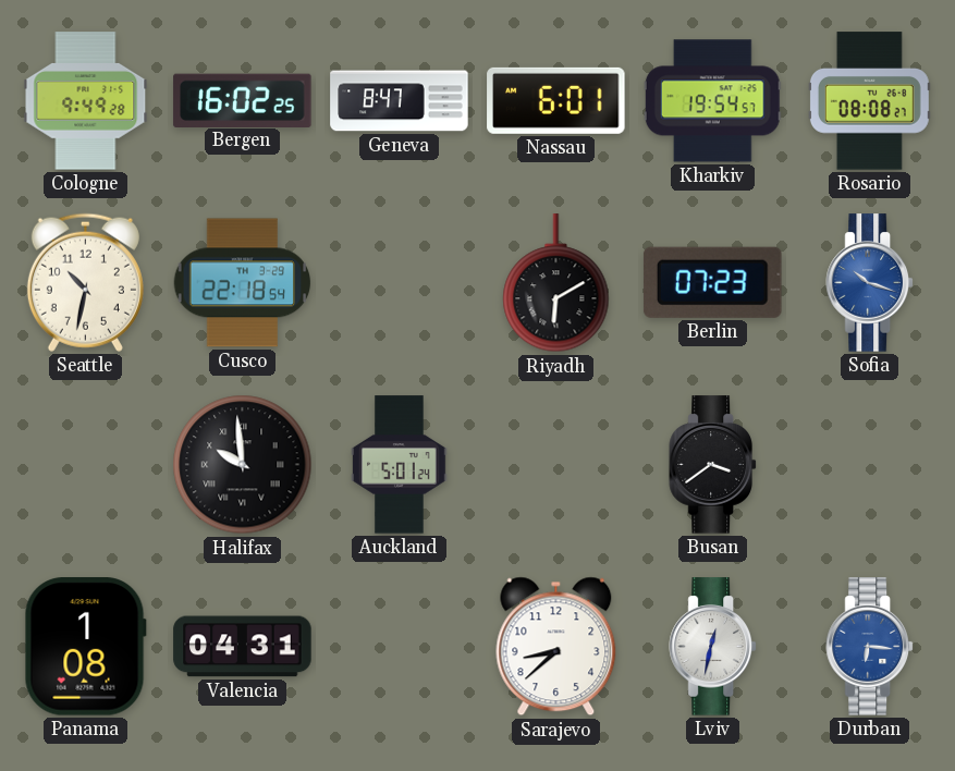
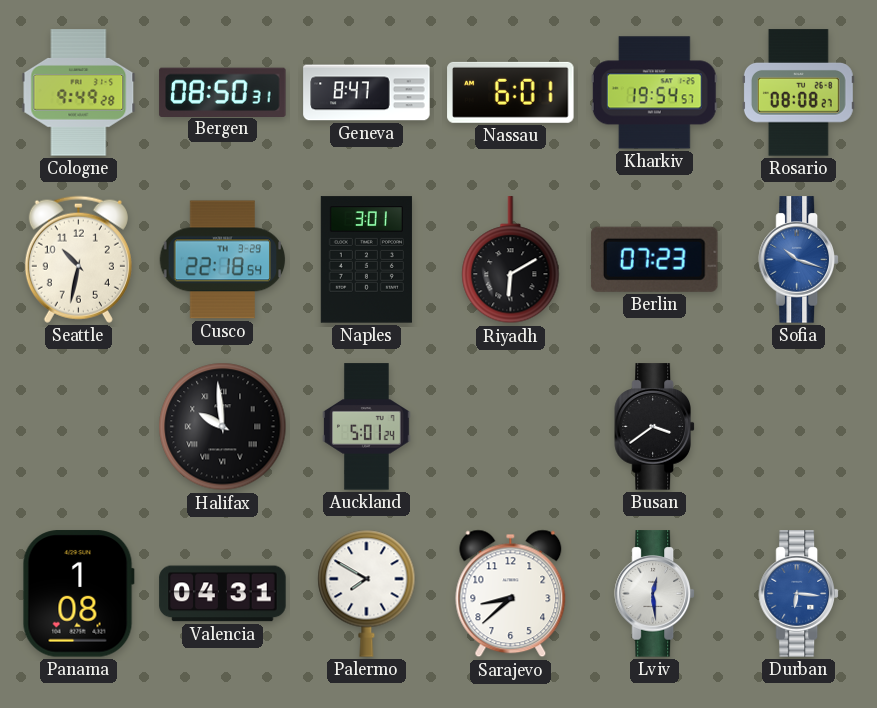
Bergen: 16:02 -> 08:50 (223, 92)
Naples: none -> 3:01 (366, 260)
Palermo: none -> 7:50 (367, 593)
Lviv: 12:32 -> 12:29 (654, 594)
